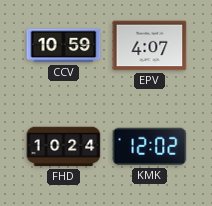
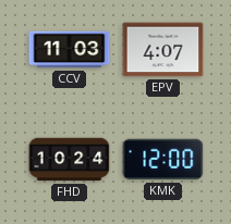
CCV: 10:59 -> 11:03 (70, 50)
KMK: 12:02 -> 12:00 (163, 160)
